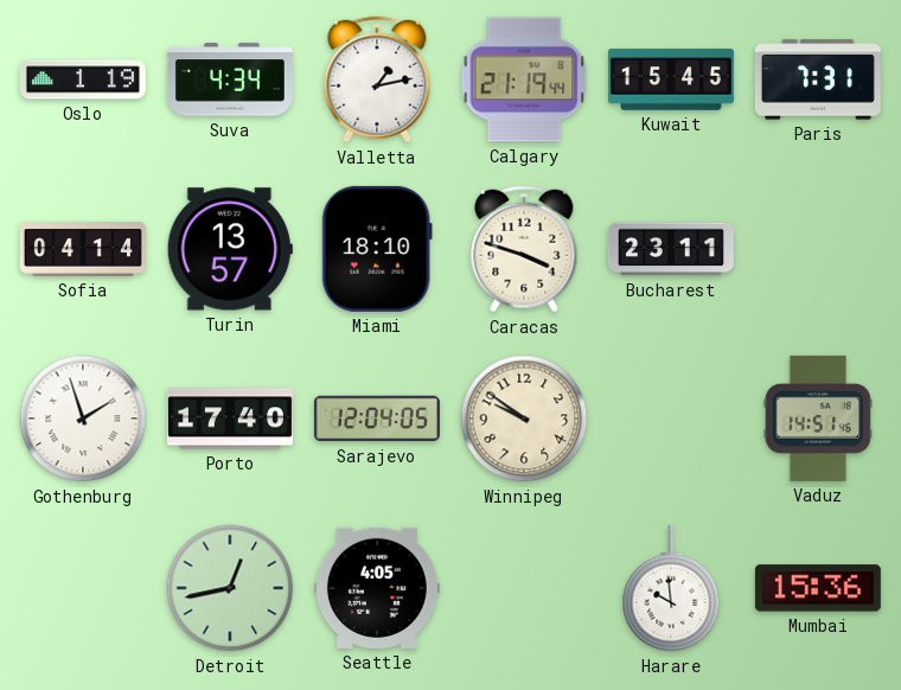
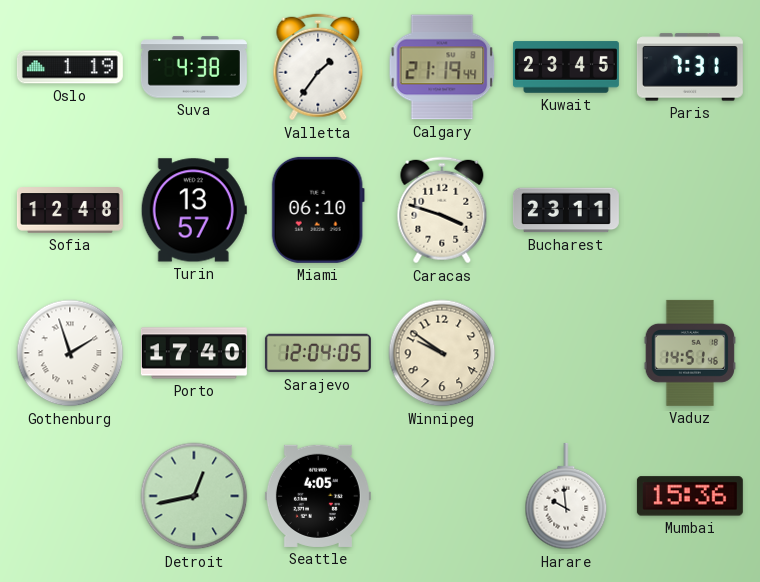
Suva: 4:34 -> 4:38 (194, 67)
Valletta: 1:13 -> 1:36 (318, 67)
Kuwait: 15:45 -> 23:45 (566, 67)
Sofia: 04:14 -> 12:48 (70, 210)
Miami: 18:10 -> 06:10 (318, 210)
